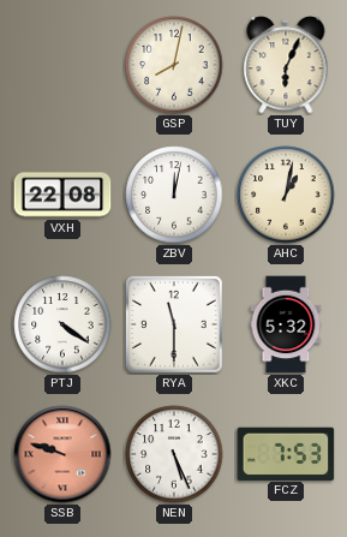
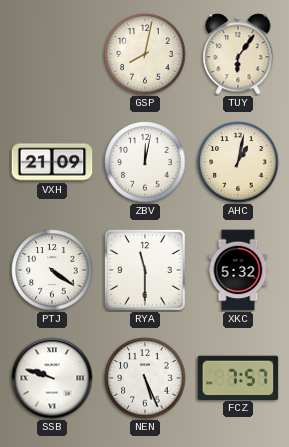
TUY: 6:04 -> 6:06 (238, 54)
VXH: 22:08 -> 21:09 (52, 162)
SSB dial: salmon -> white (52, 378)
FCZ: 7:53 -> 7:57 (238, 377)
